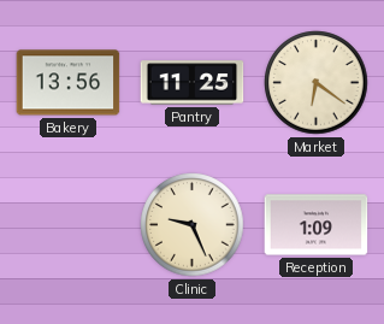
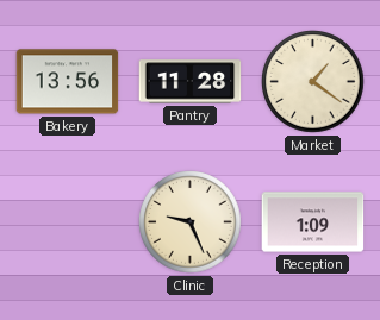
Pantry: 11:25 -> 11:28 (191, 82)
Market: 6:21 -> 1:21 (313, 82)
